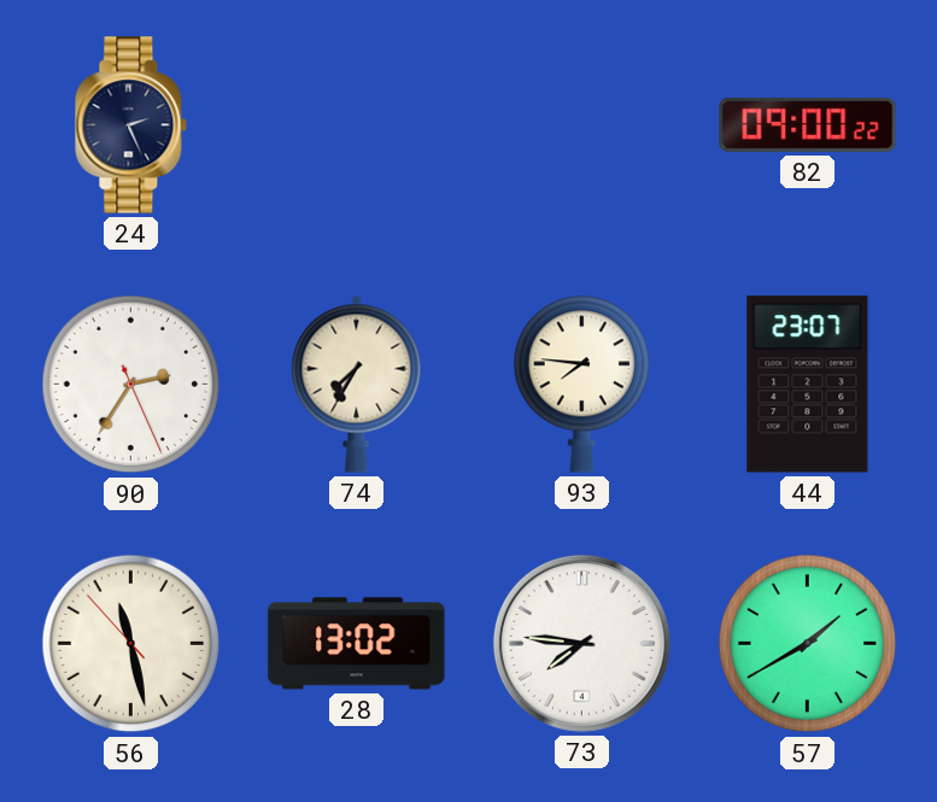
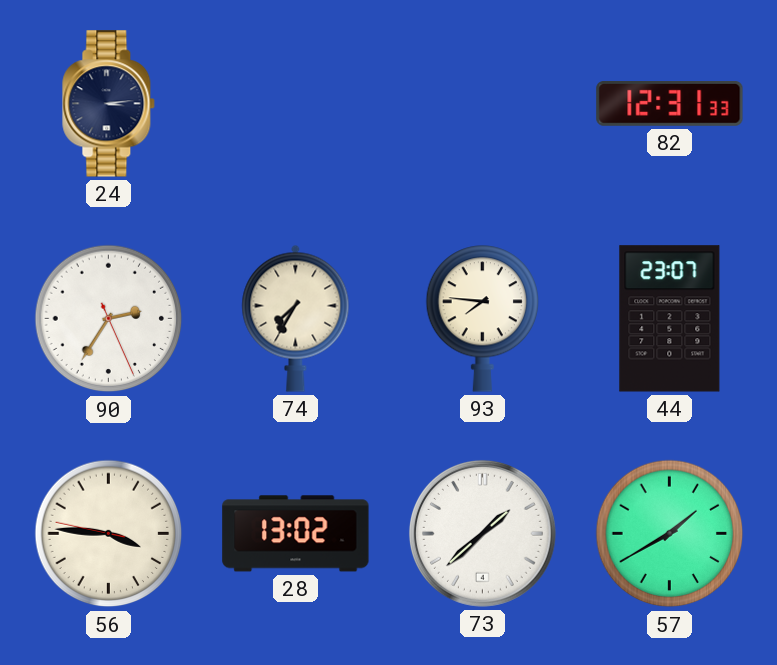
24: 2:26 -> 3:14 (109, 104)
82: 09:00 -> 12:31 (670, 104)
56: 11:27 -> 3:45 (109, 534)
73: 7:46 -> 1:38 (482, 533)
